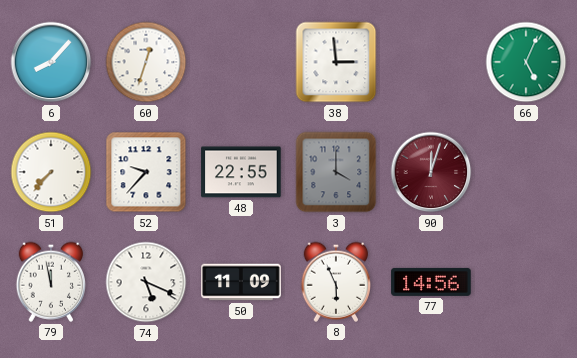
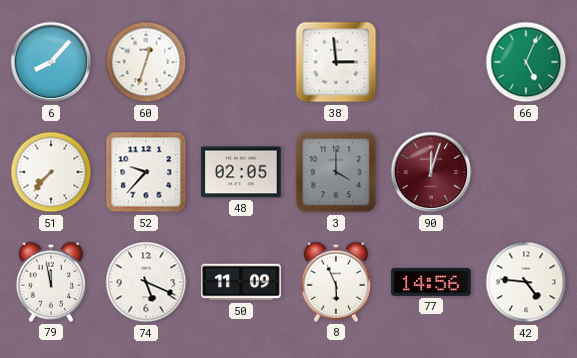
48: 22:55 -> 02:05 (241, 172)
42: none -> 4:46 (526, 282)
